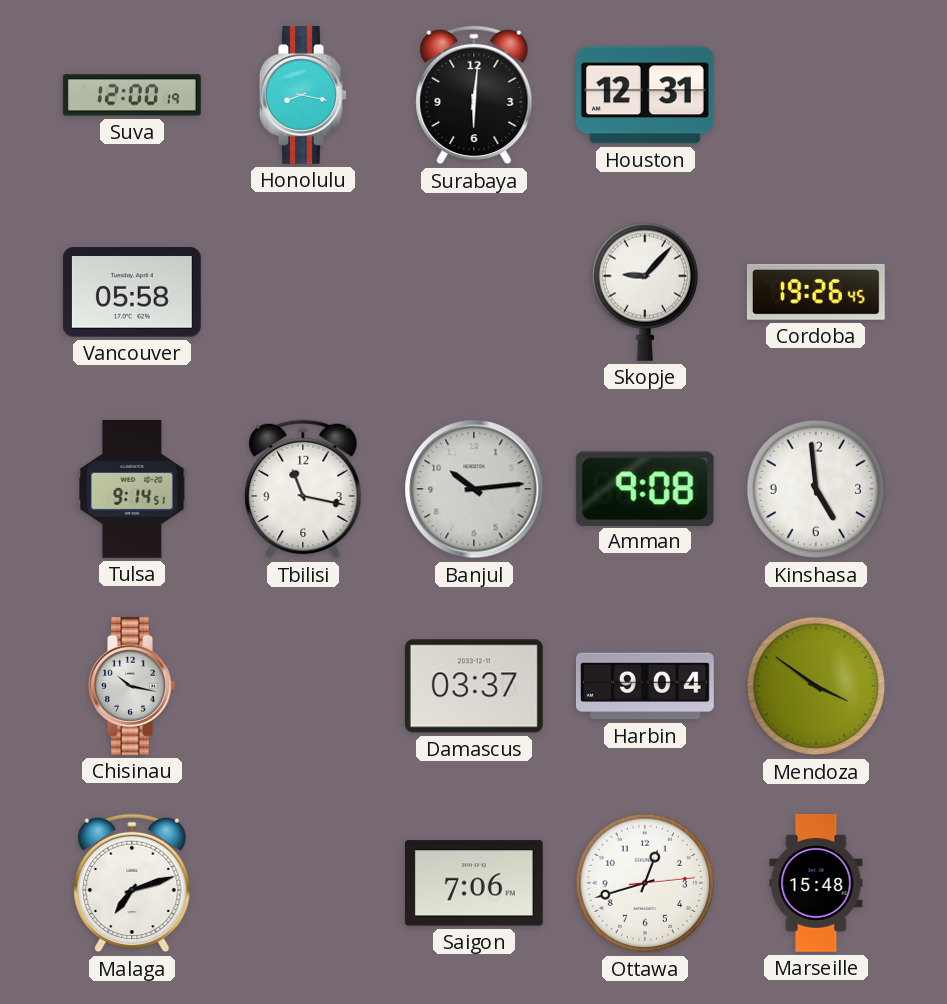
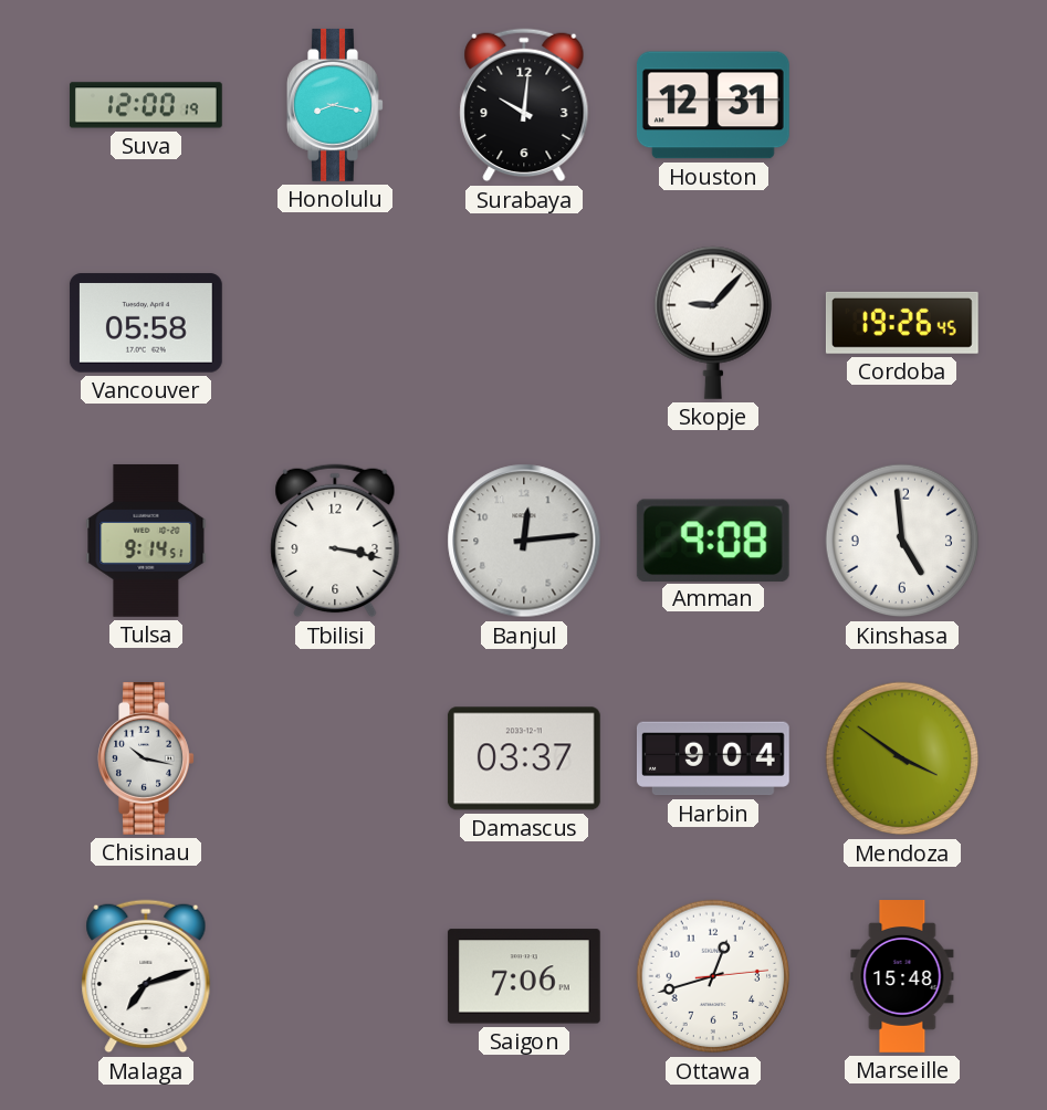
Surabaya: 6:01 -> 10:01 (524, 105)
Tbilisi: 11:17 -> 3:17 (335, 541)
Banjul: 10:14 -> 12:14 (524, 541)
